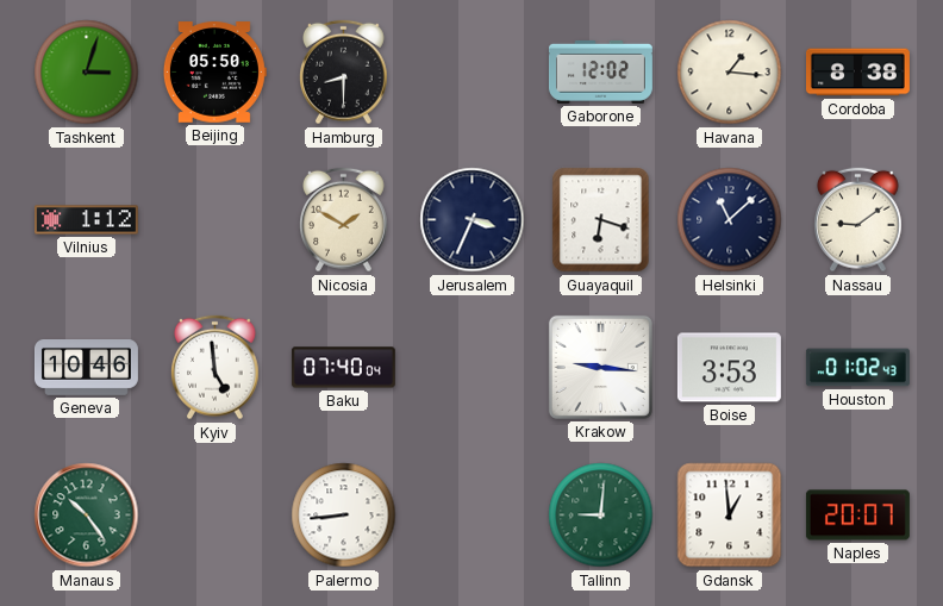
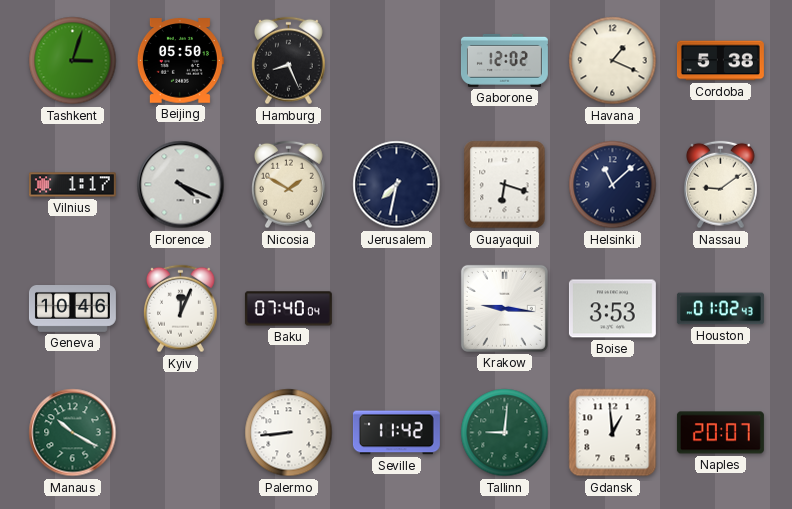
Hamburg: 8:30 -> 8:26 (289, 61)
Havana: 1:16 -> 1:19 (613, 61)
Cordoba: 8:38 -> 5:38 (720, 61)
Vilnius: 1:12 -> 1:17 (72, 185)
Florence: none -> 4:19 (181, 185)
Jerusalem: 3:34 -> 7:32 (397, 185)
Kyiv: 4:59 -> 12:04 (181, 309)
Manaus: 10:24 -> 10:20 (73, 433)
Seville: none -> 11:42 (396, 433)
